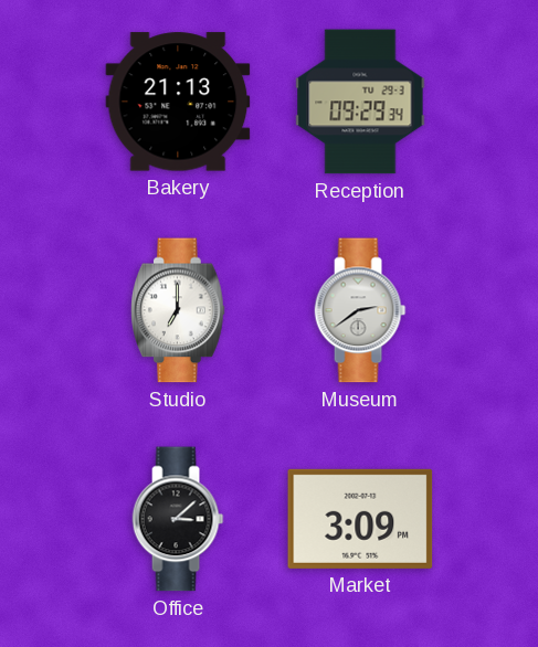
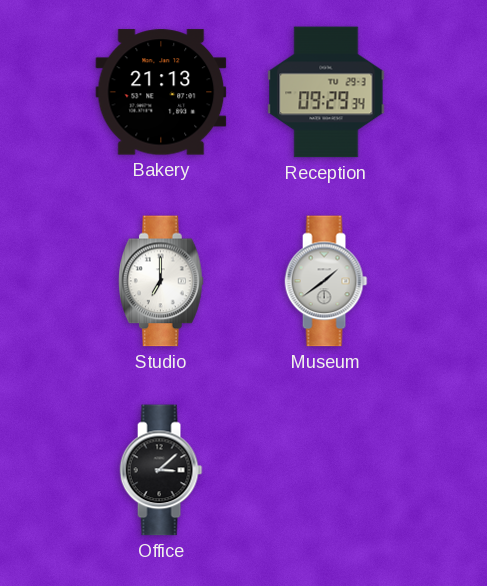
Museum: 2:39 -> 1:39 (326, 281)
Market: 3:09 -> none (360, 519)
